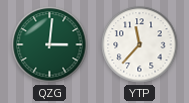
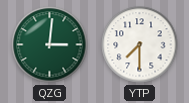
YTP: 11:37 -> 7:30 (140, 45)
